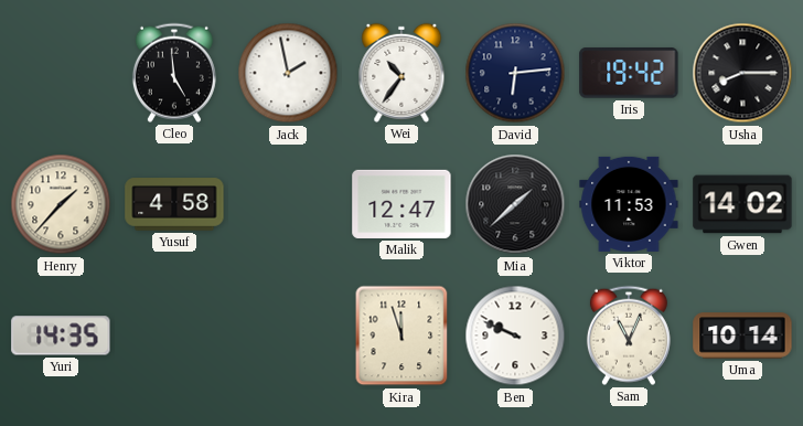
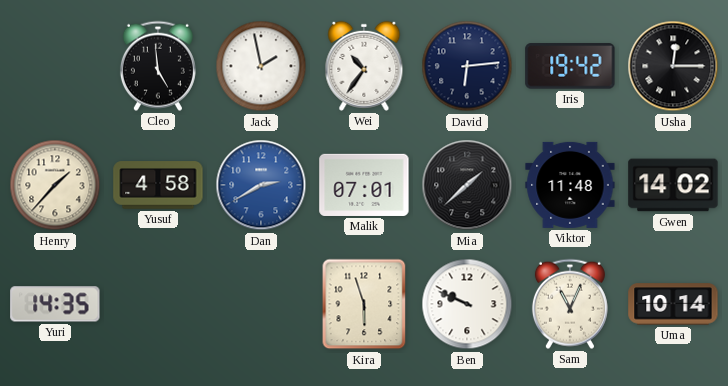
Usha: 8:15 -> 12:15 (673, 66)
Dan: none -> 2:40 (261, 185)
Malik: 12:47 -> 07:01 (364, 185)
Viktor: 11:53 -> 11:48 (570, 185)
Kira: 11:57 -> 5:57 (364, 304)
